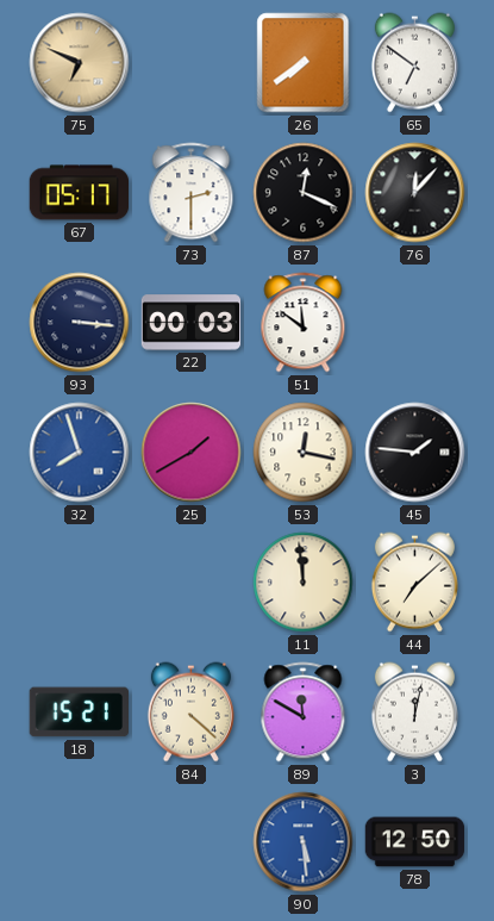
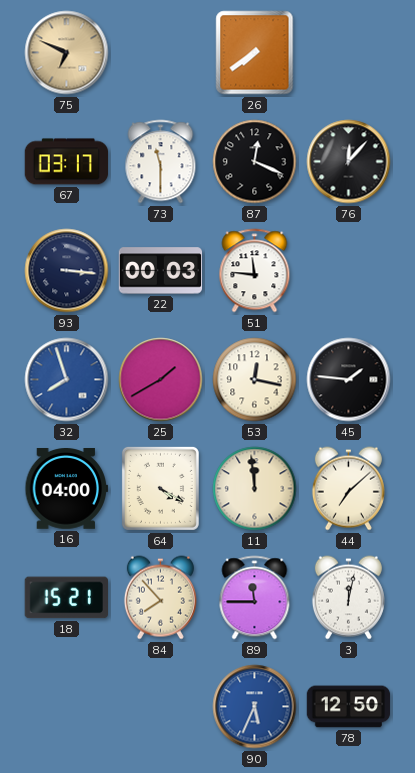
65: 6:51 -> none (414, 63)
67: 05:17 -> 03:17 (67, 162)
73: 2:30 -> 11:30 (161, 162)
51: 11:51 -> 11:46 (255, 271)
16: none -> 04:00 (67, 489)
64: none -> 4:20 (160, 488)
84: 4:22 -> 7:53 (160, 598)
89: 11:50 -> 11:45 (255, 598)
90: 5:29 -> 5:34 (255, 707)
